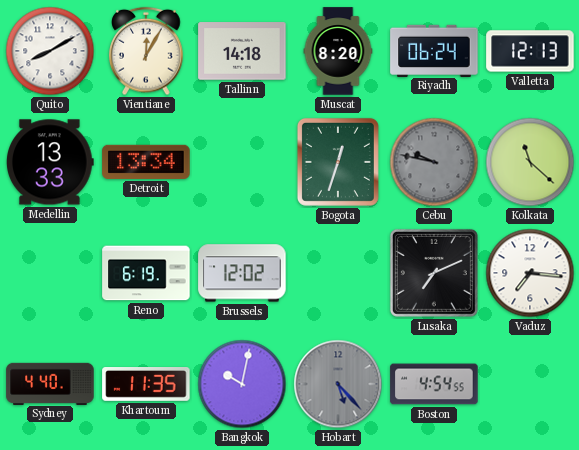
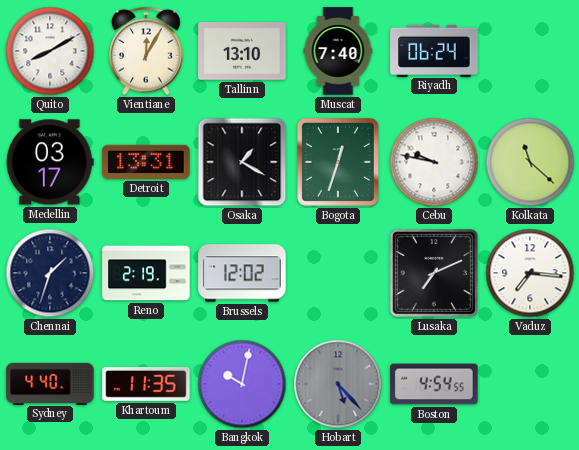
Tallinn: 14:18 -> 13:10 (242, 51)
Muscat: 8:20 -> 7:40 (338, 51)
Valletta: 12:13 -> none (530, 51)
Medellin: 13:33 -> 03:17 (51, 162)
Detroit: 13:34 -> 13:31 (146, 162)
Osaka: none -> 1:20 (242, 162)
Cebu dial: grey -> white (434, 162)
Chennai: none -> 1:33 (50, 273)
Reno: 6:19 -> 2:19 (146, 273)
